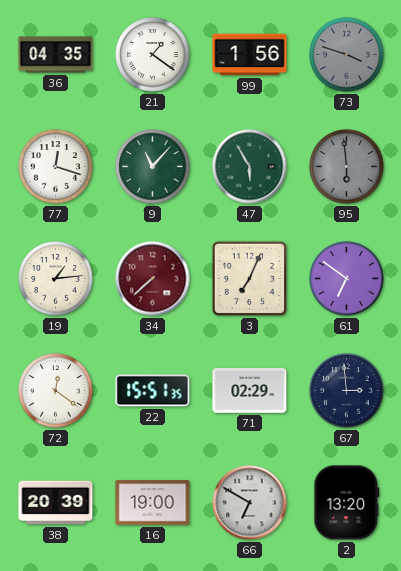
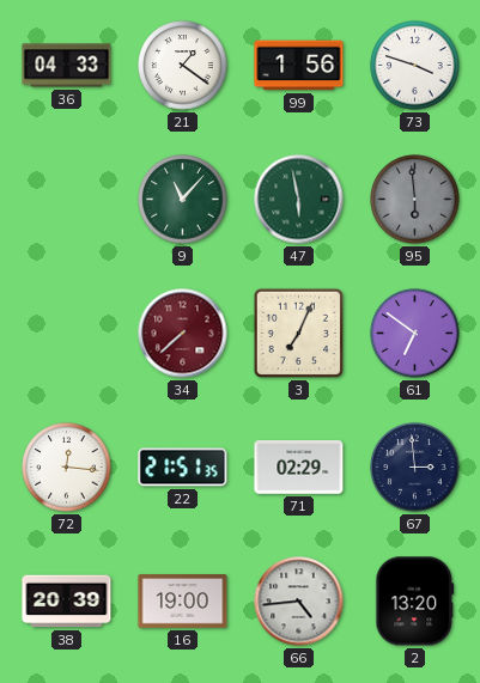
36: 04:35 -> 04:33 (67, 66)
73 dial: grey -> white (415, 66)
77: 12:18 -> none (56, 167)
47: 5:55 -> 5:58 (299, 200)
19: 1:14 -> none (56, 279)
72: 12:21 -> 12:16 (67, 468)
22: 15:51 -> 21:51 (183, 468)
66: 6:50 -> 4:44 (299, 602)
